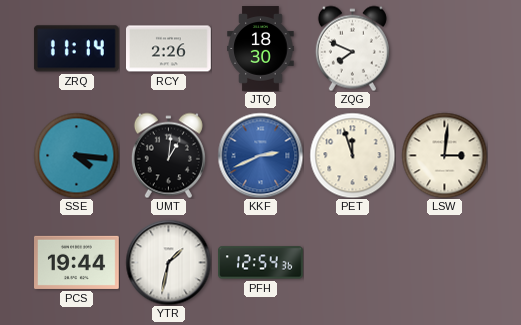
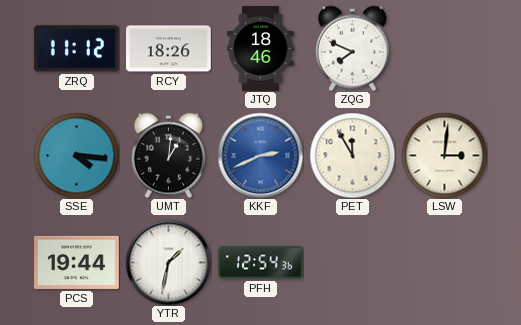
ZRQ: 11:14 -> 11:12 (76, 49)
RCY: 2:26 -> 18:26 (169, 49)
JTQ: 18:30 -> 18:46 (261, 49)
PET: 11:57 -> 11:55 (352, 155)
